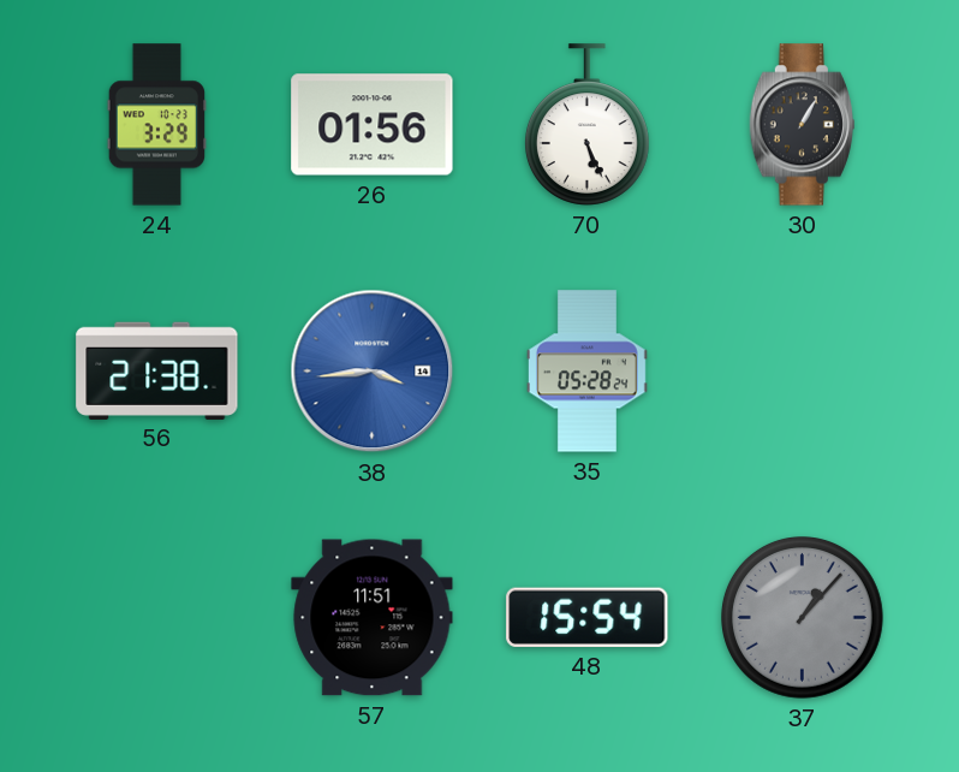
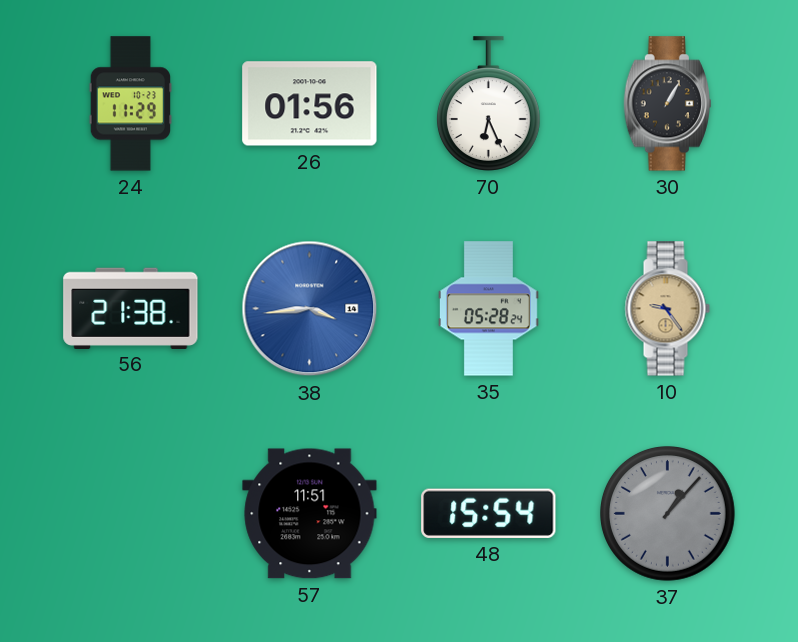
24: 3:29 -> 11:29 (130, 104)
70: 5:26 -> 6:26 (488, 104)
10: none -> 9:24 (667, 309)
